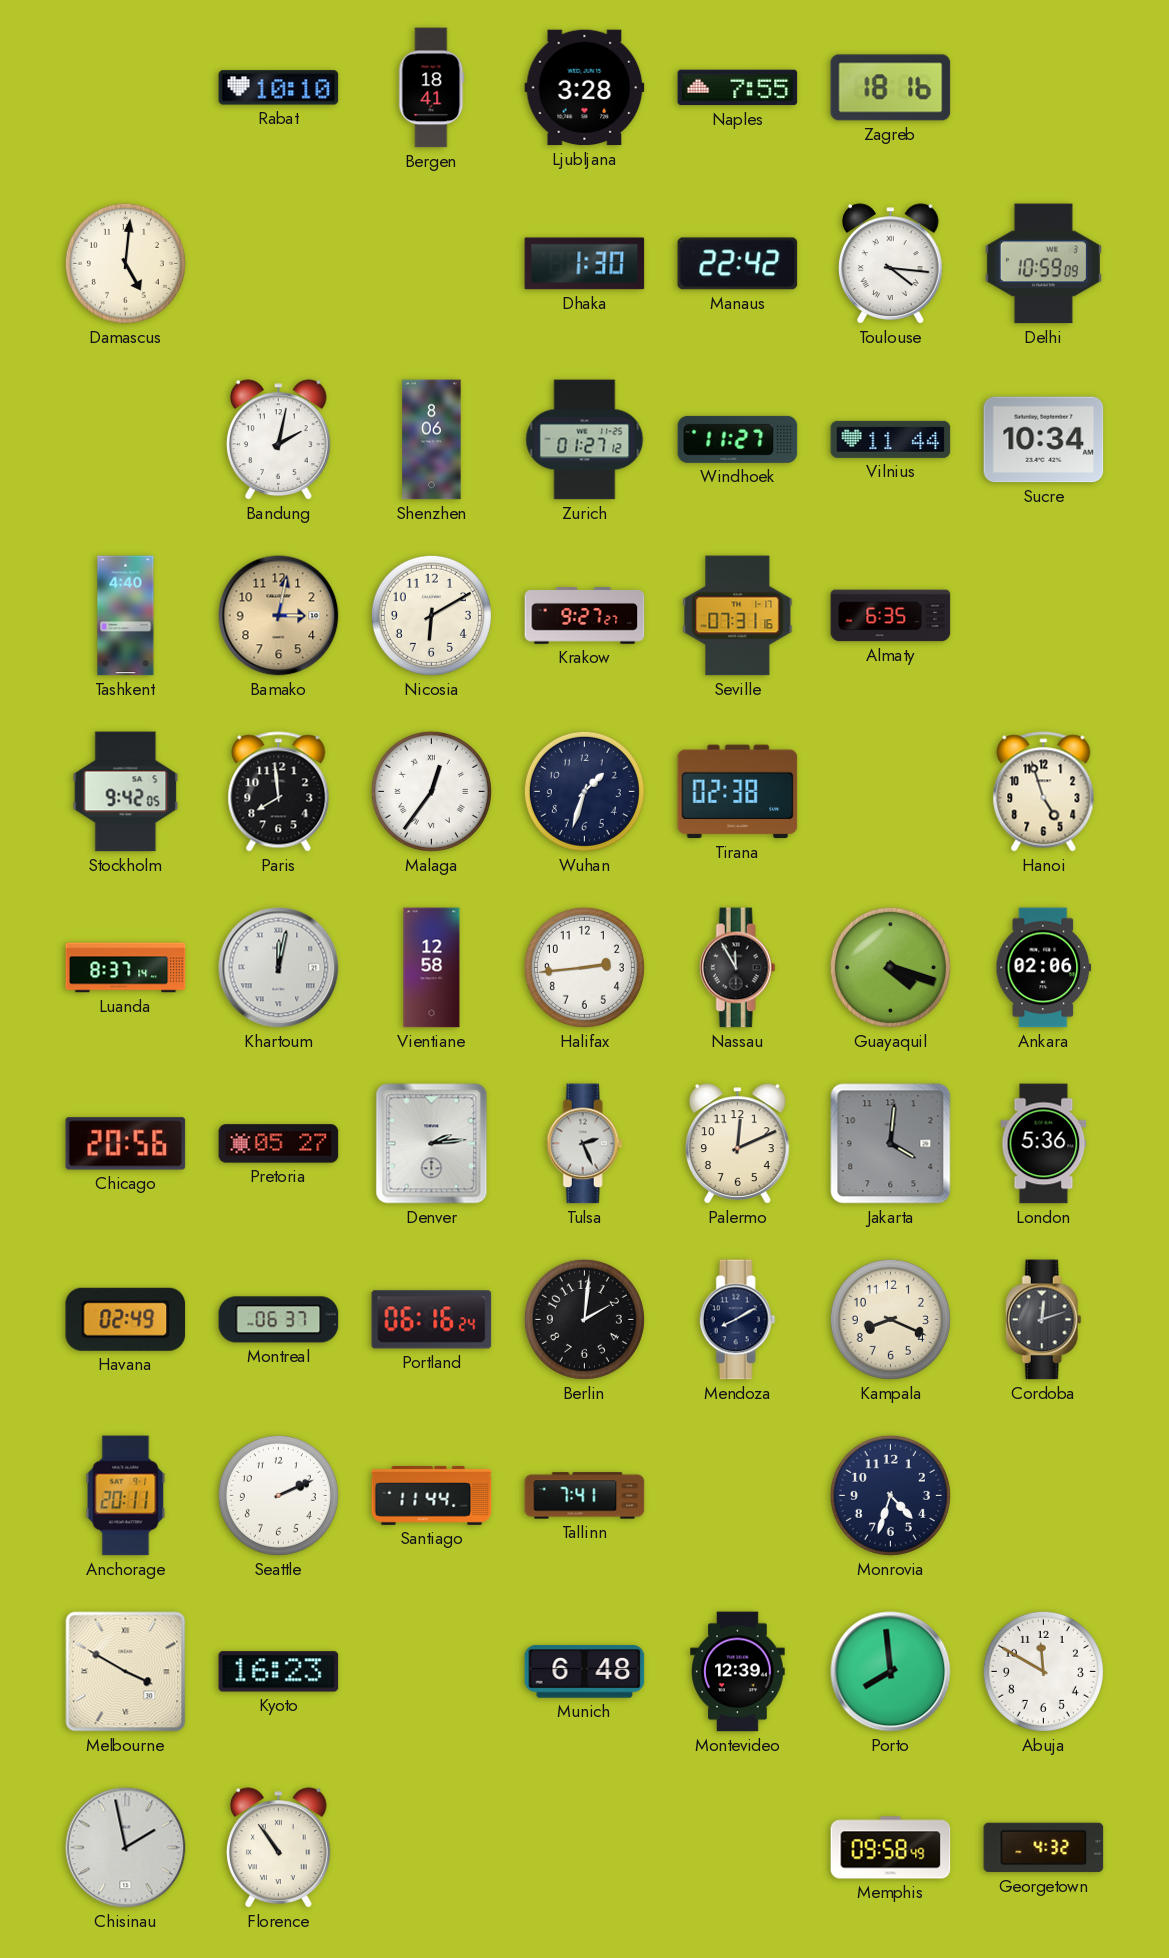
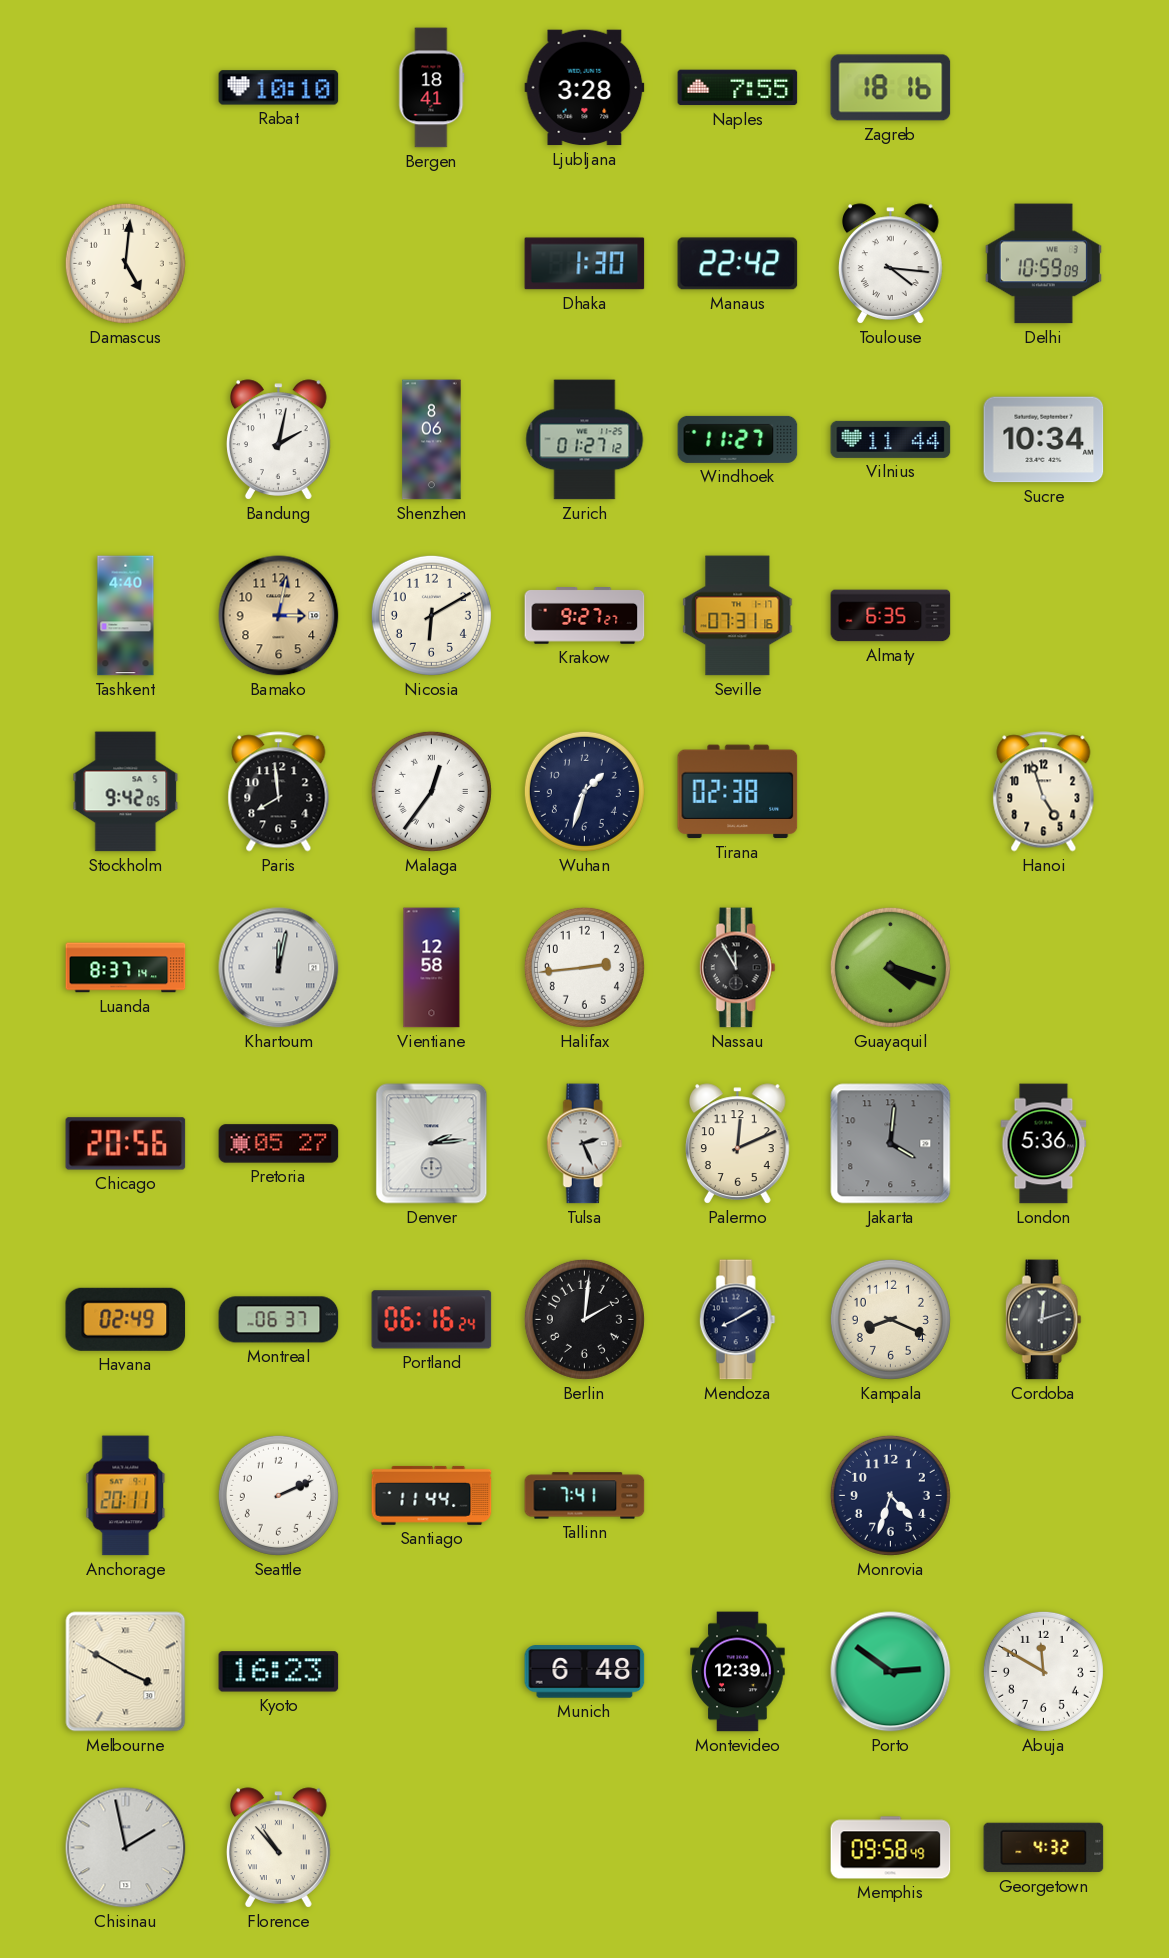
Ankara: 02:06 -> none (1044, 968)
Porto: 7:59 -> 2:51 (891, 1672)
Florence: 10:54 -> 10:53 (279, 1848)
